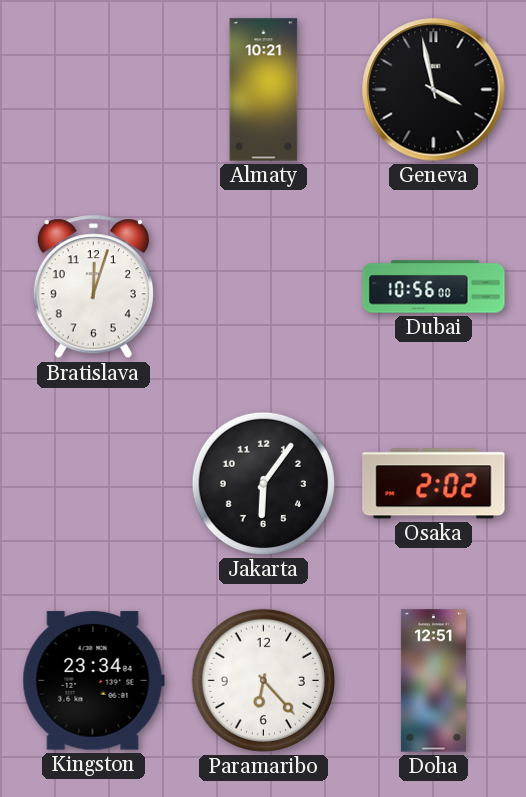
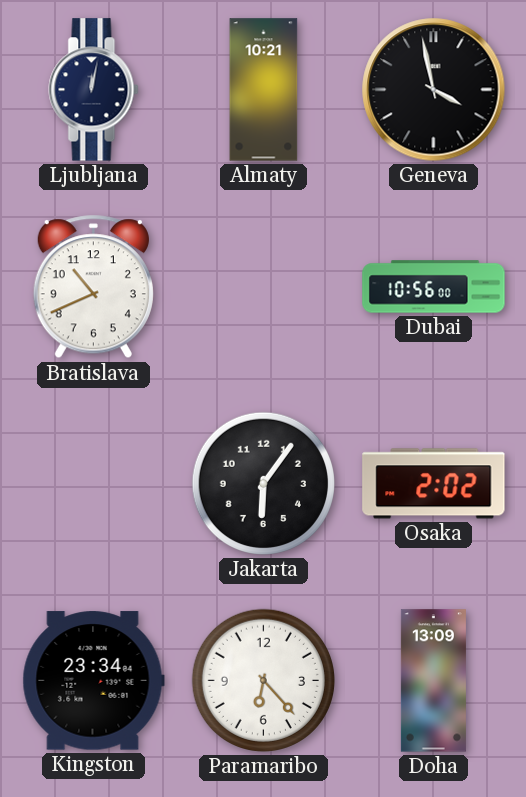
Ljubljana: none -> 12:02 (94, 90)
Bratislava: 12:03 -> 10:41 (93, 287)
Doha: 12:51 -> 13:09 (433, 681)
